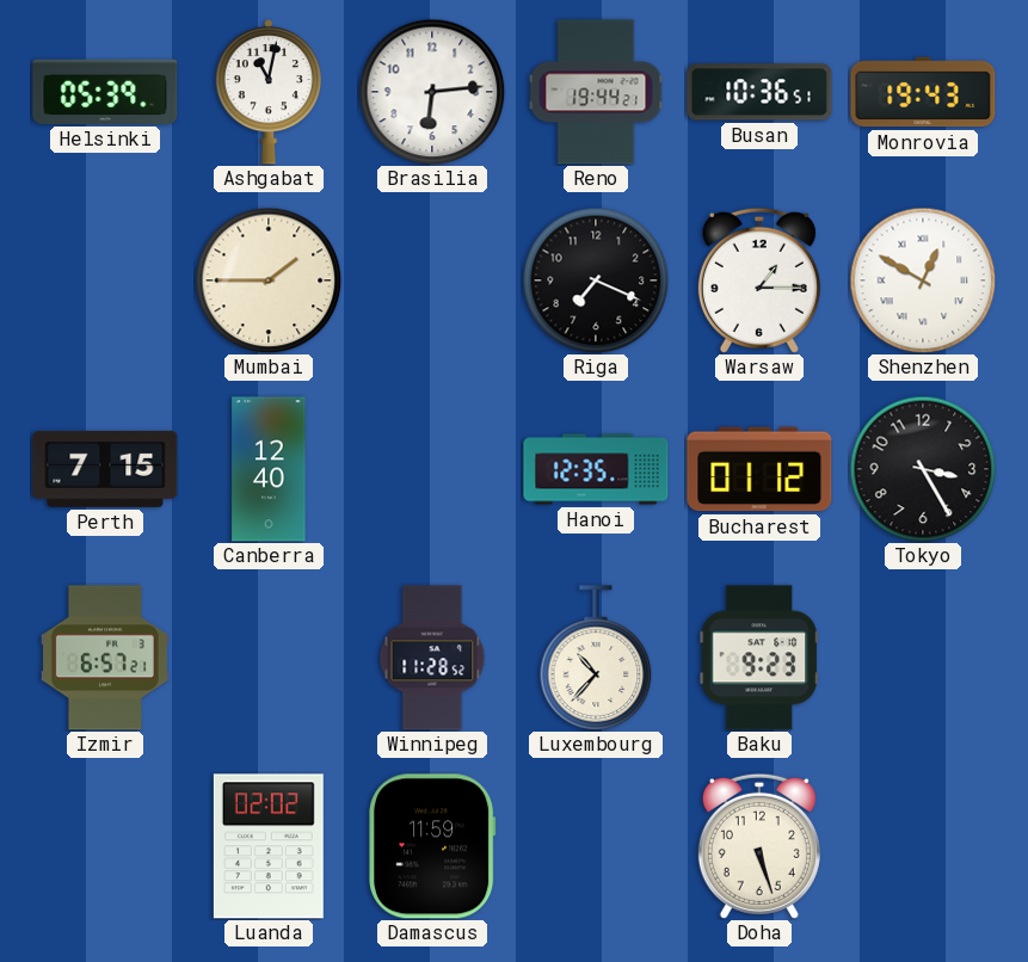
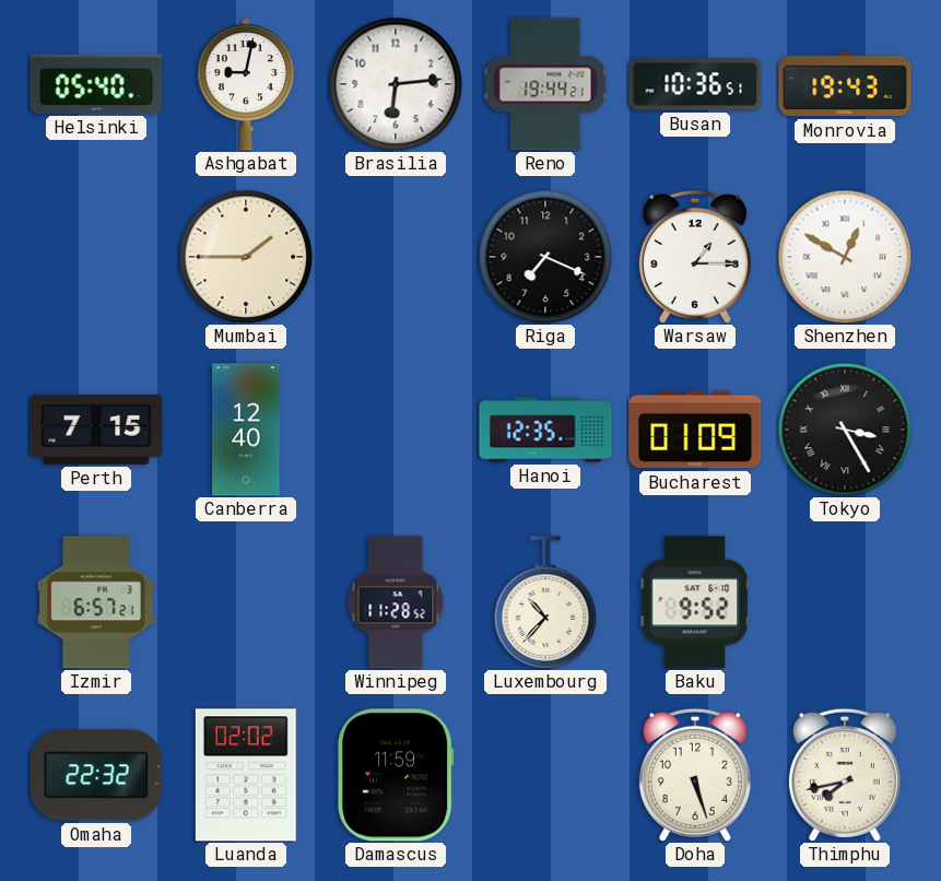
Helsinki: 05:39 -> 05:40 (96, 84)
Ashgabat: 11:02 -> 9:02 (246, 84)
Bucharest: 01:12 -> 01:09 (695, 430)
Tokyo numerals: Arabic -> Roman (845, 430)
Baku: 9:23 -> 9:52 (695, 602)
Omaha: none -> 22:32 (96, 775)
Thimphu: none -> 7:43 (845, 775)
